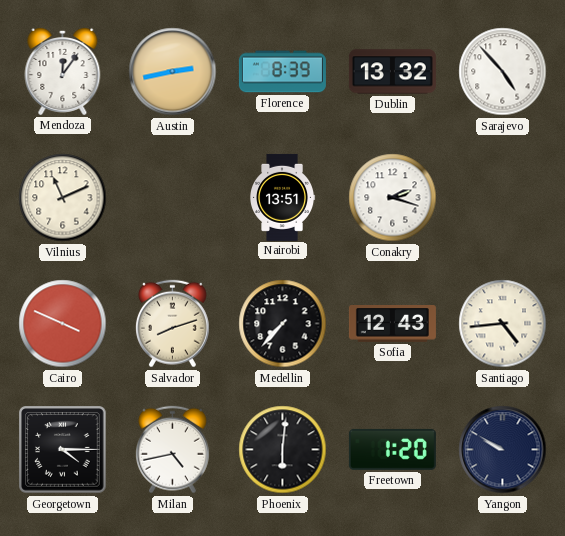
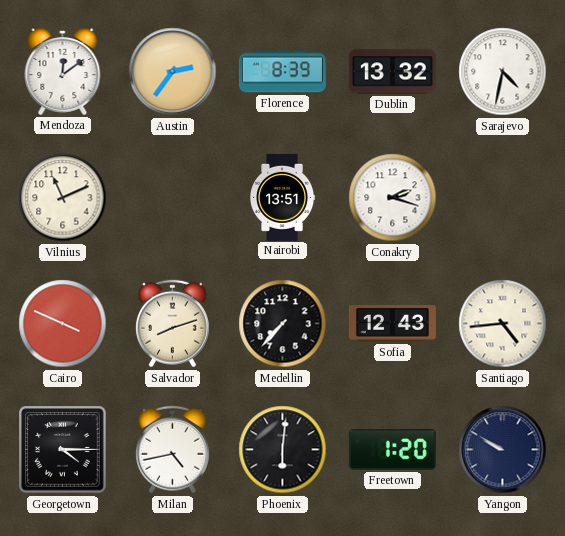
Mendoza: 12:06 -> 12:09 (63, 71)
Austin: 2:43 -> 2:36 (173, 72)
Sarajevo: 4:53 -> 4:32 (503, 72)
